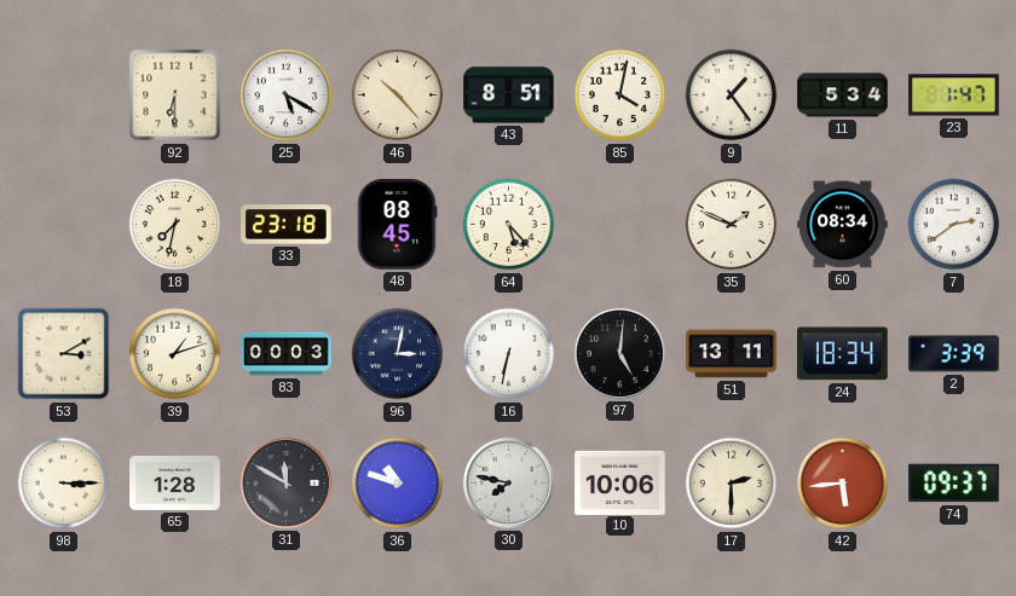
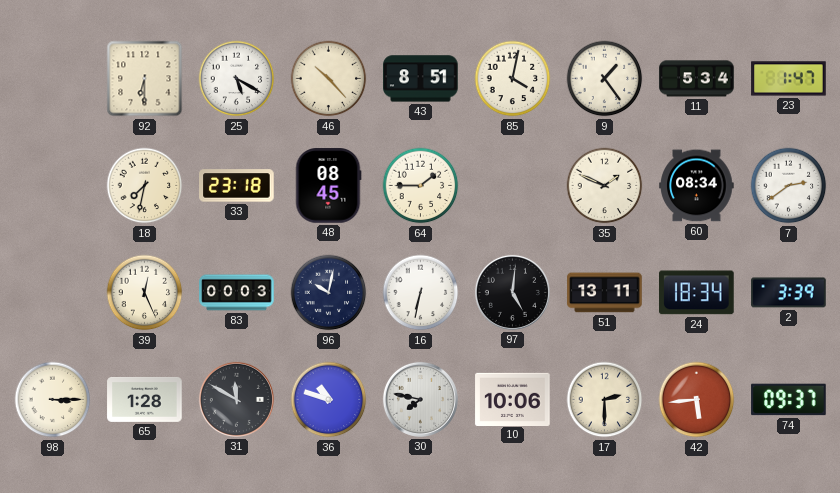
64: 5:23 -> 1:45 (421, 186)
53: 3:10 -> none (64, 354)
39: 1:12 -> 12:26 (145, 293)
96: 3:02 -> 10:02 (329, 293)
